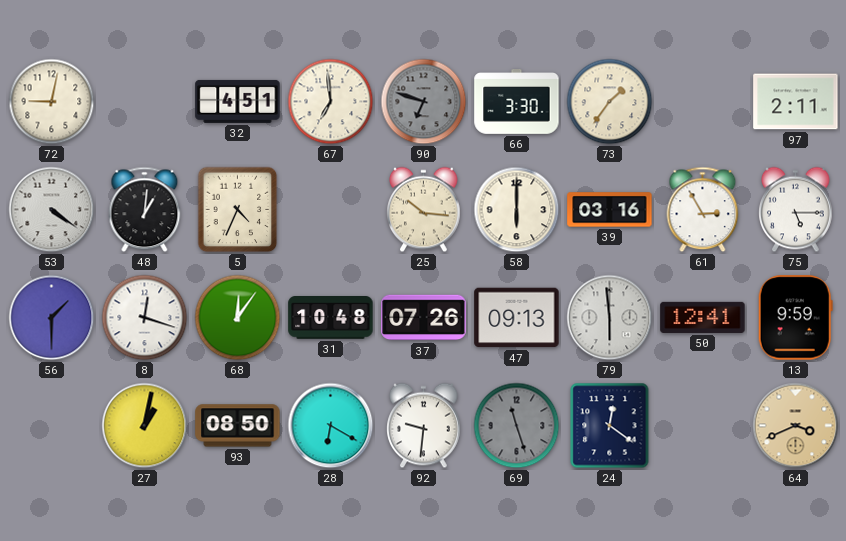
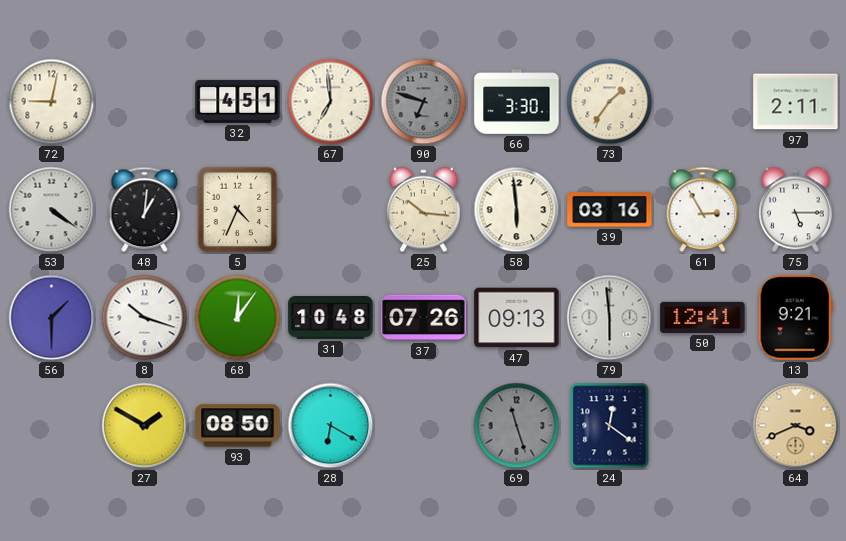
58: 6:00 -> 5:59 (517, 210)
8: 12:18 -> 10:18 (145, 318)
13: 9:59 -> 9:21 (795, 318)
27: 1:02 -> 1:50 (145, 426)
92: 9:31 -> none (424, 426)
